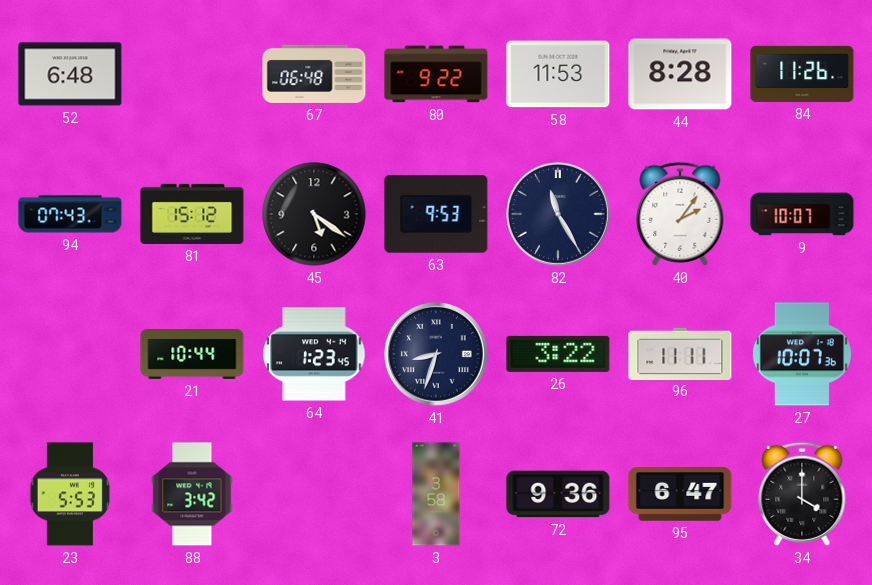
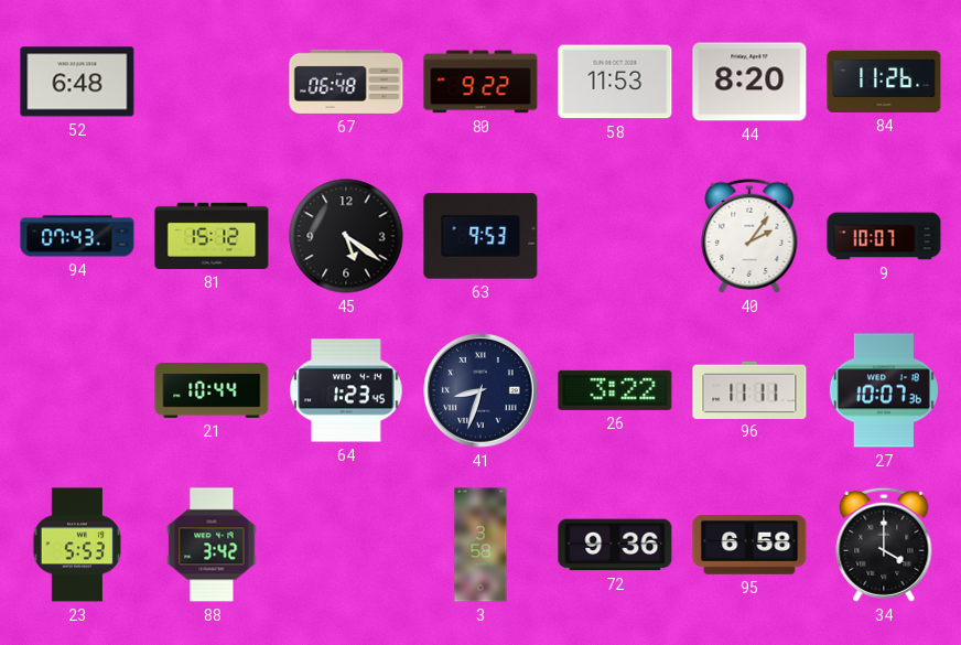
44: 8:28 -> 8:20 (749, 82)
82: 11:25 -> none (558, 214)
95: 6:47 -> 6:58 (749, 546)
